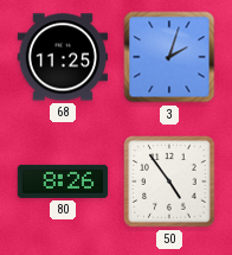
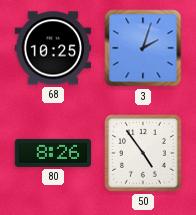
68: 11:25 -> 10:25 (53, 48)
